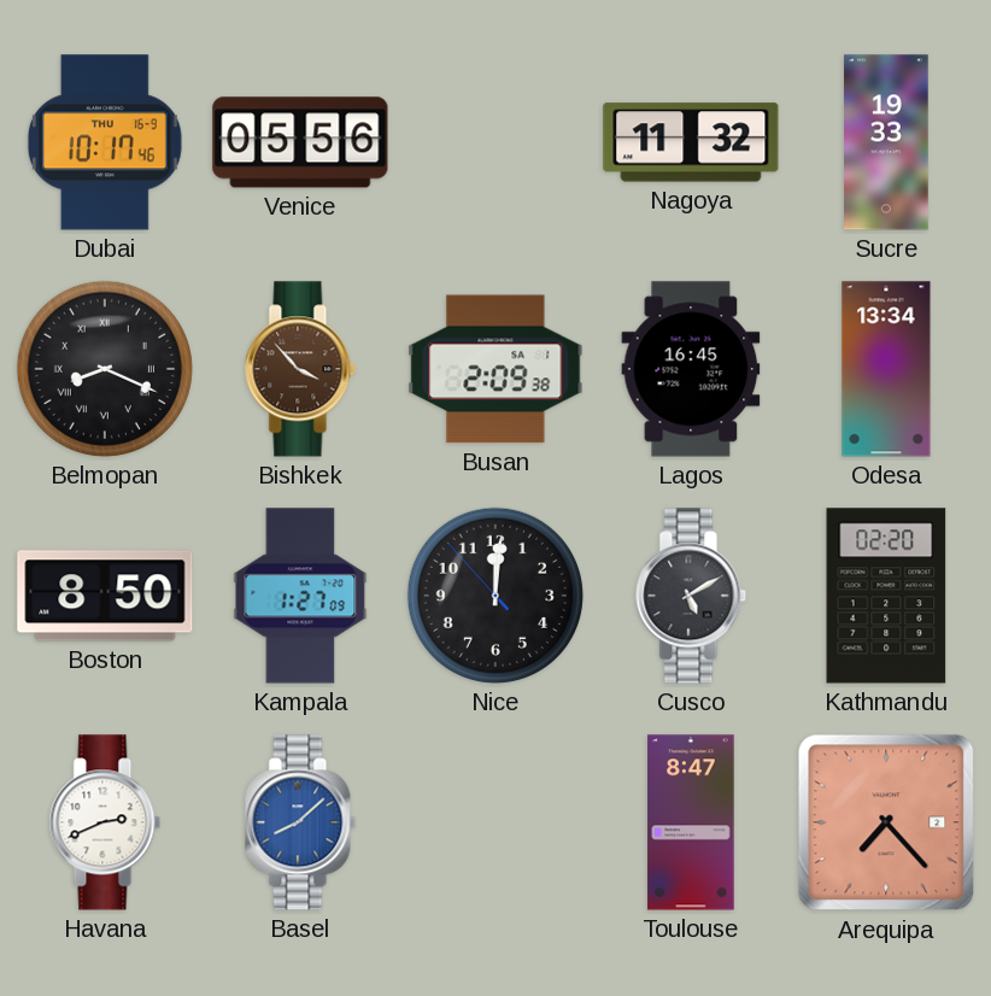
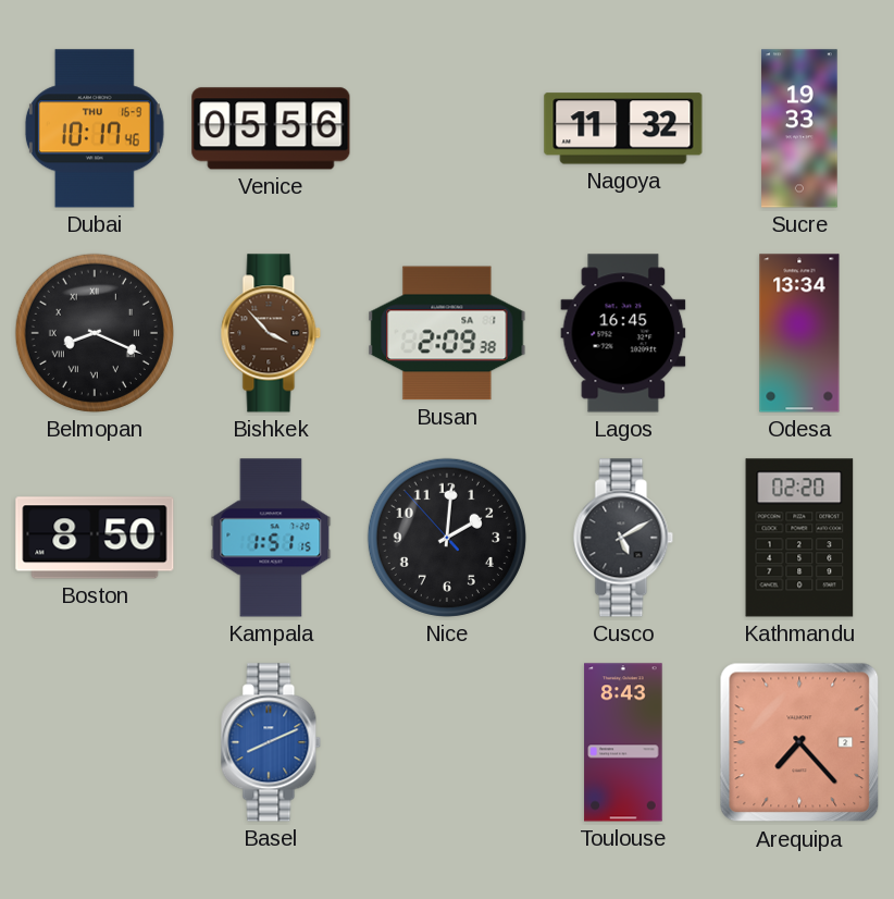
Kampala: 1:27 -> 1:51 (271, 538)
Nice: 12:00 -> 2:00 (447, 538)
Havana: 2:41 -> none (105, 822)
Basel: 8:08 -> 8:11 (271, 742)
Toulouse: 8:47 -> 8:43 (623, 742)
